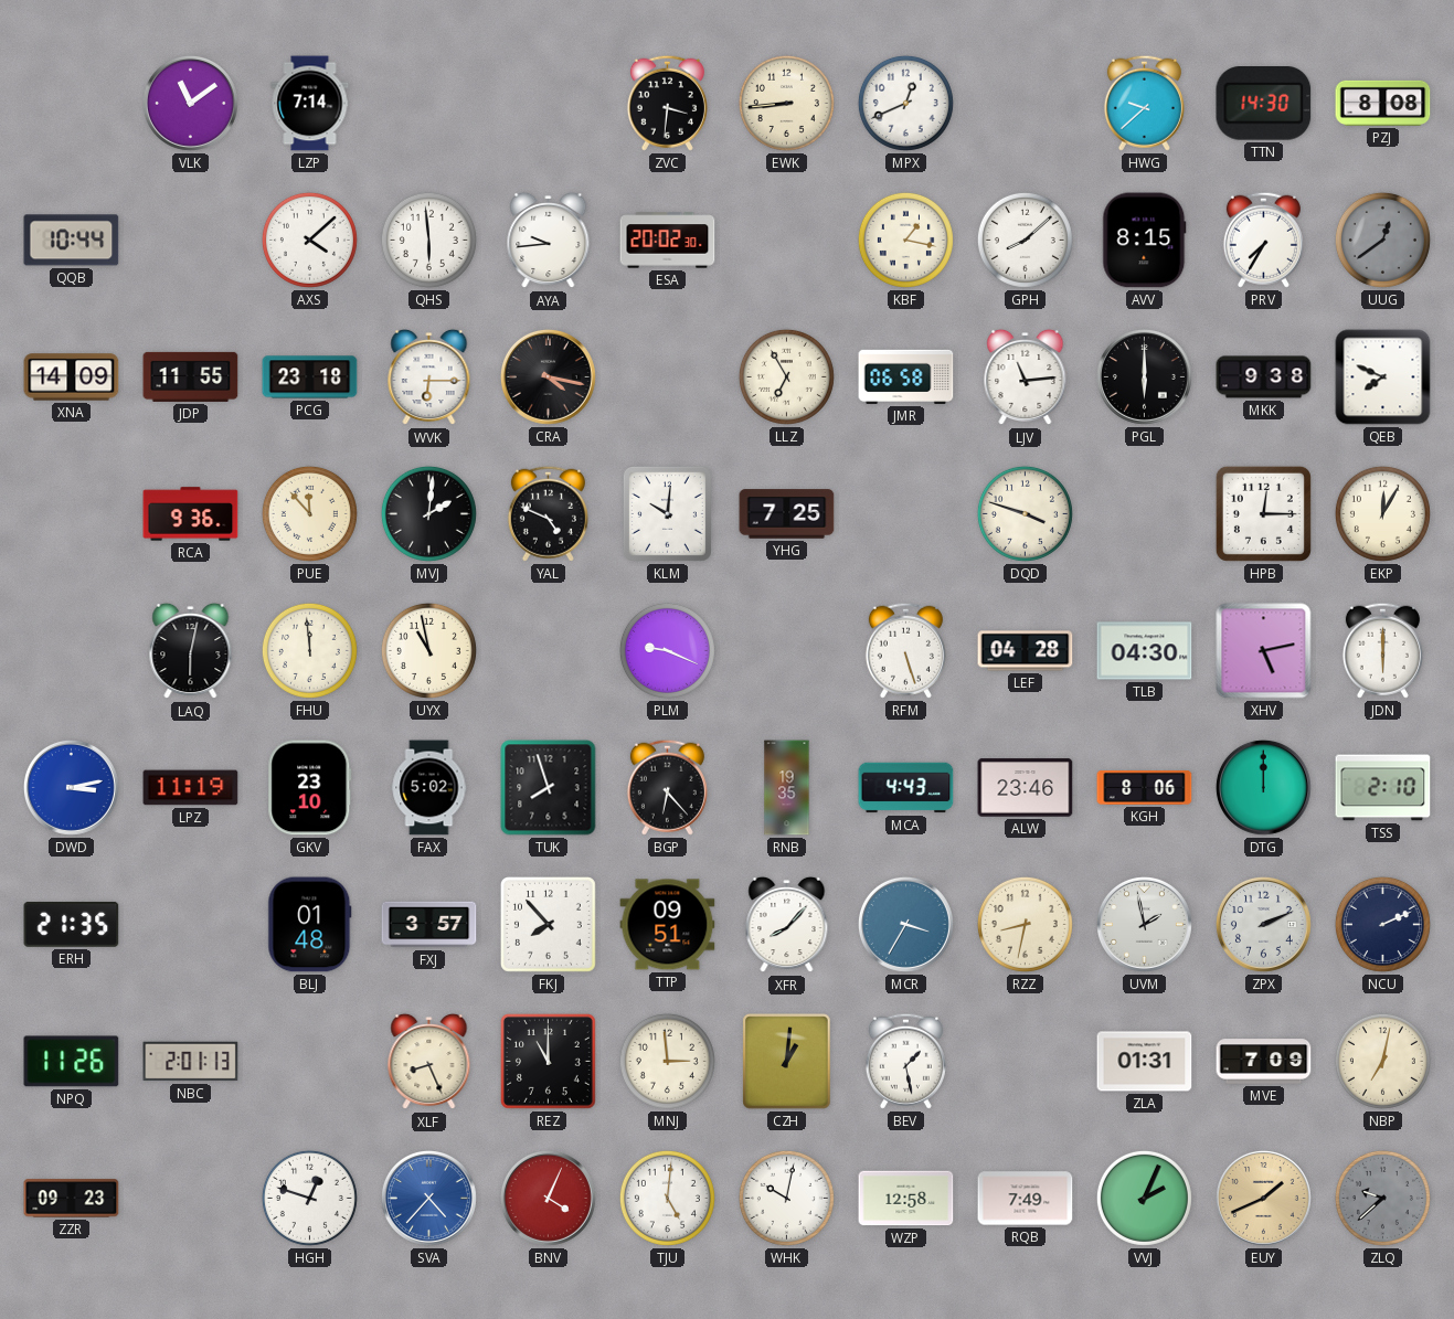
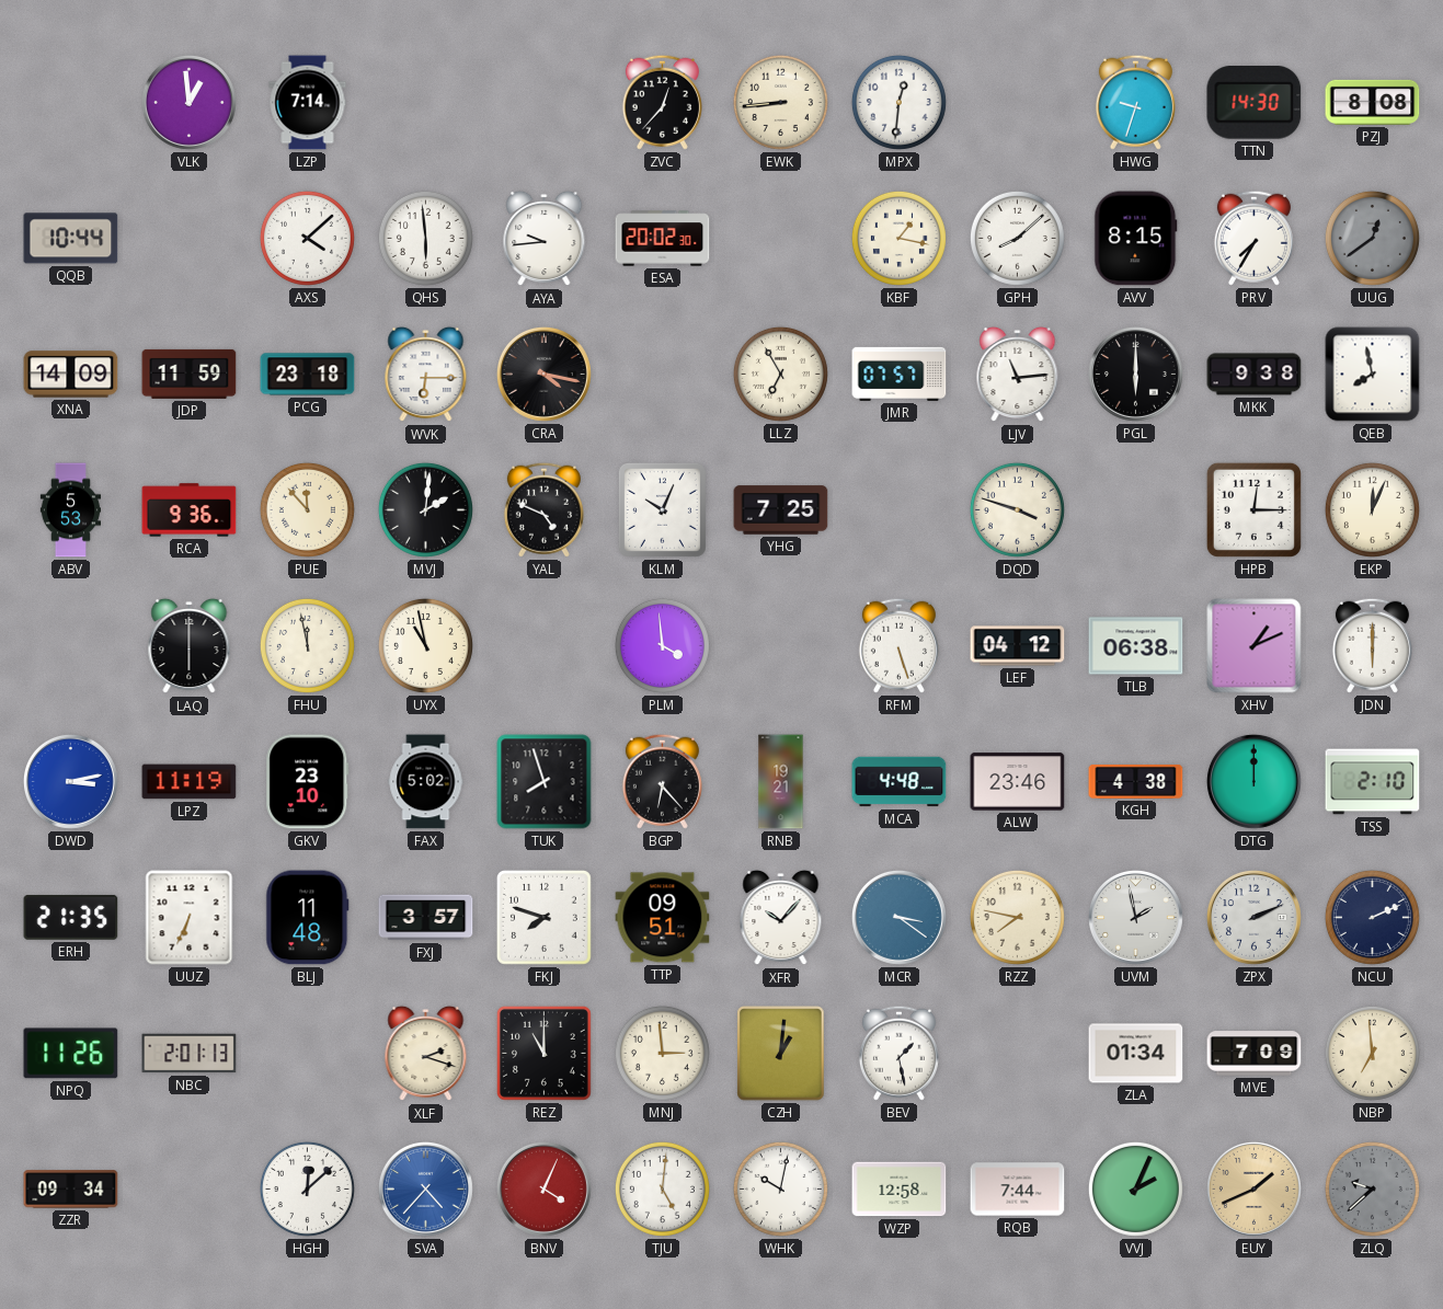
VLK: 11:09 -> 12:59 (188, 102)
ZVC: 3:31 -> 12:37 (662, 102)
MPX: 12:41 -> 12:31 (898, 102)
HWG: 9:38 -> 9:33 (1135, 102)
JDP: 11:55 -> 11:59 (190, 374)
JMR: 06:58 -> 07:57 (900, 374)
QEB: 7:49 -> 7:58 (1373, 375)
ABV: none -> 5:53 (70, 510)
KLM: 10:01 -> 10:04 (662, 509)
EKP: 12:05 -> 12:04 (1372, 509)
LAQ: 6:02 -> 6:00 (190, 646)
FHU: 11:59 -> 11:58 (307, 645)
PLM: 9:19 -> 3:59 (662, 645)
LEF: 04:28 -> 04:12 (1018, 646)
TLB: 04:30 -> 06:38 (1136, 646)
XHV: 5:13 -> 1:11 (1255, 646)
RNB: 19:35 -> 19:21 (781, 782)
MCA: 4:43 -> 4:48 (900, 782)
KGH: 8:06 -> 4:38 (1136, 781)
UUZ: none -> 6:34 (190, 918)
BLJ: 01:48 -> 11:48 (308, 918)
FKJ: 7:53 -> 7:48 (543, 917)
XFR: 8:07 -> 10:07 (781, 918)
MCR: 3:35 -> 3:21 (898, 917)
RZZ: 8:32 -> 7:47 (1017, 917)
XLF: 8:26 -> 2:18 (426, 1054)
ZLA: 01:31 -> 01:34 (1136, 1054)
NBP: 7:02 -> 6:59 (1372, 1053)
ZZR: 09:23 -> 09:34 (71, 1190)
HGH: 12:48 -> 12:08 (307, 1189)
RQB: 7:49 -> 7:44 (1018, 1190)
